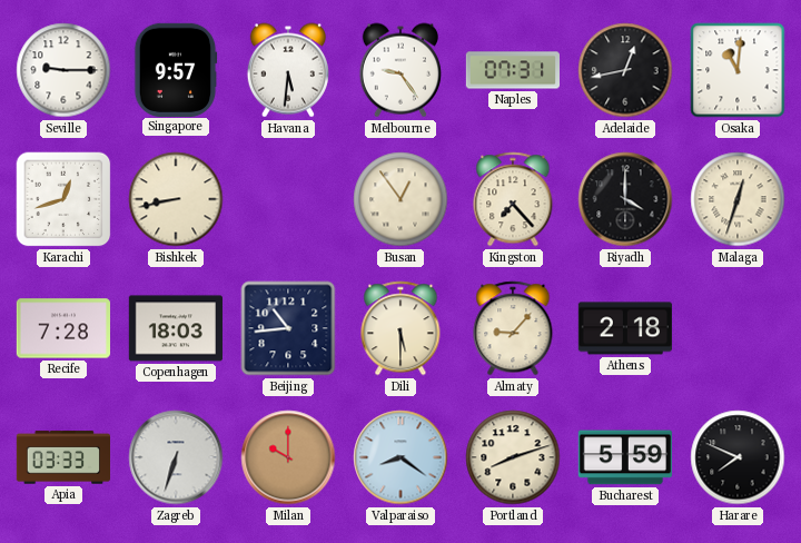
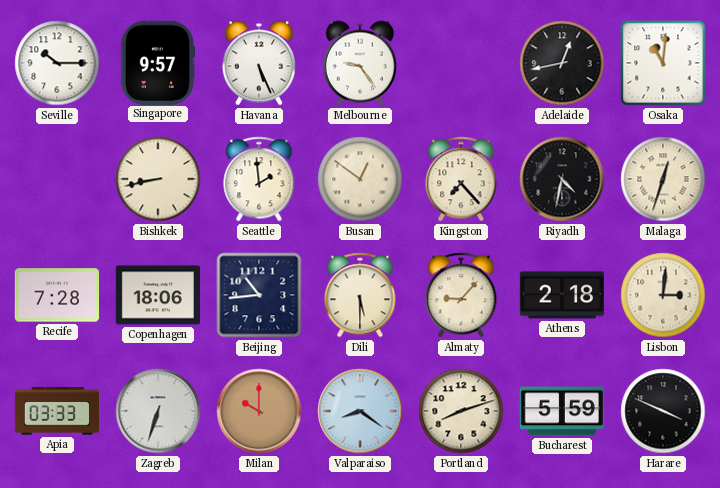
Seville: 9:15 -> 10:15 (57, 63)
Havana: 5:31 -> 5:26 (259, 63)
Naples: 07:31 -> none (512, 70)
Karachi: 12:42 -> none (63, 199)
Seattle: none -> 1:59 (259, 179)
Busan: 12:54 -> 12:51 (360, 179)
Riyadh: 4:00 -> 4:32 (562, 179)
Copenhagen: 18:03 -> 18:06 (157, 295)
Lisbon: none -> 3:01 (663, 295)
Harare: 7:49 -> 3:49 (663, 411)
